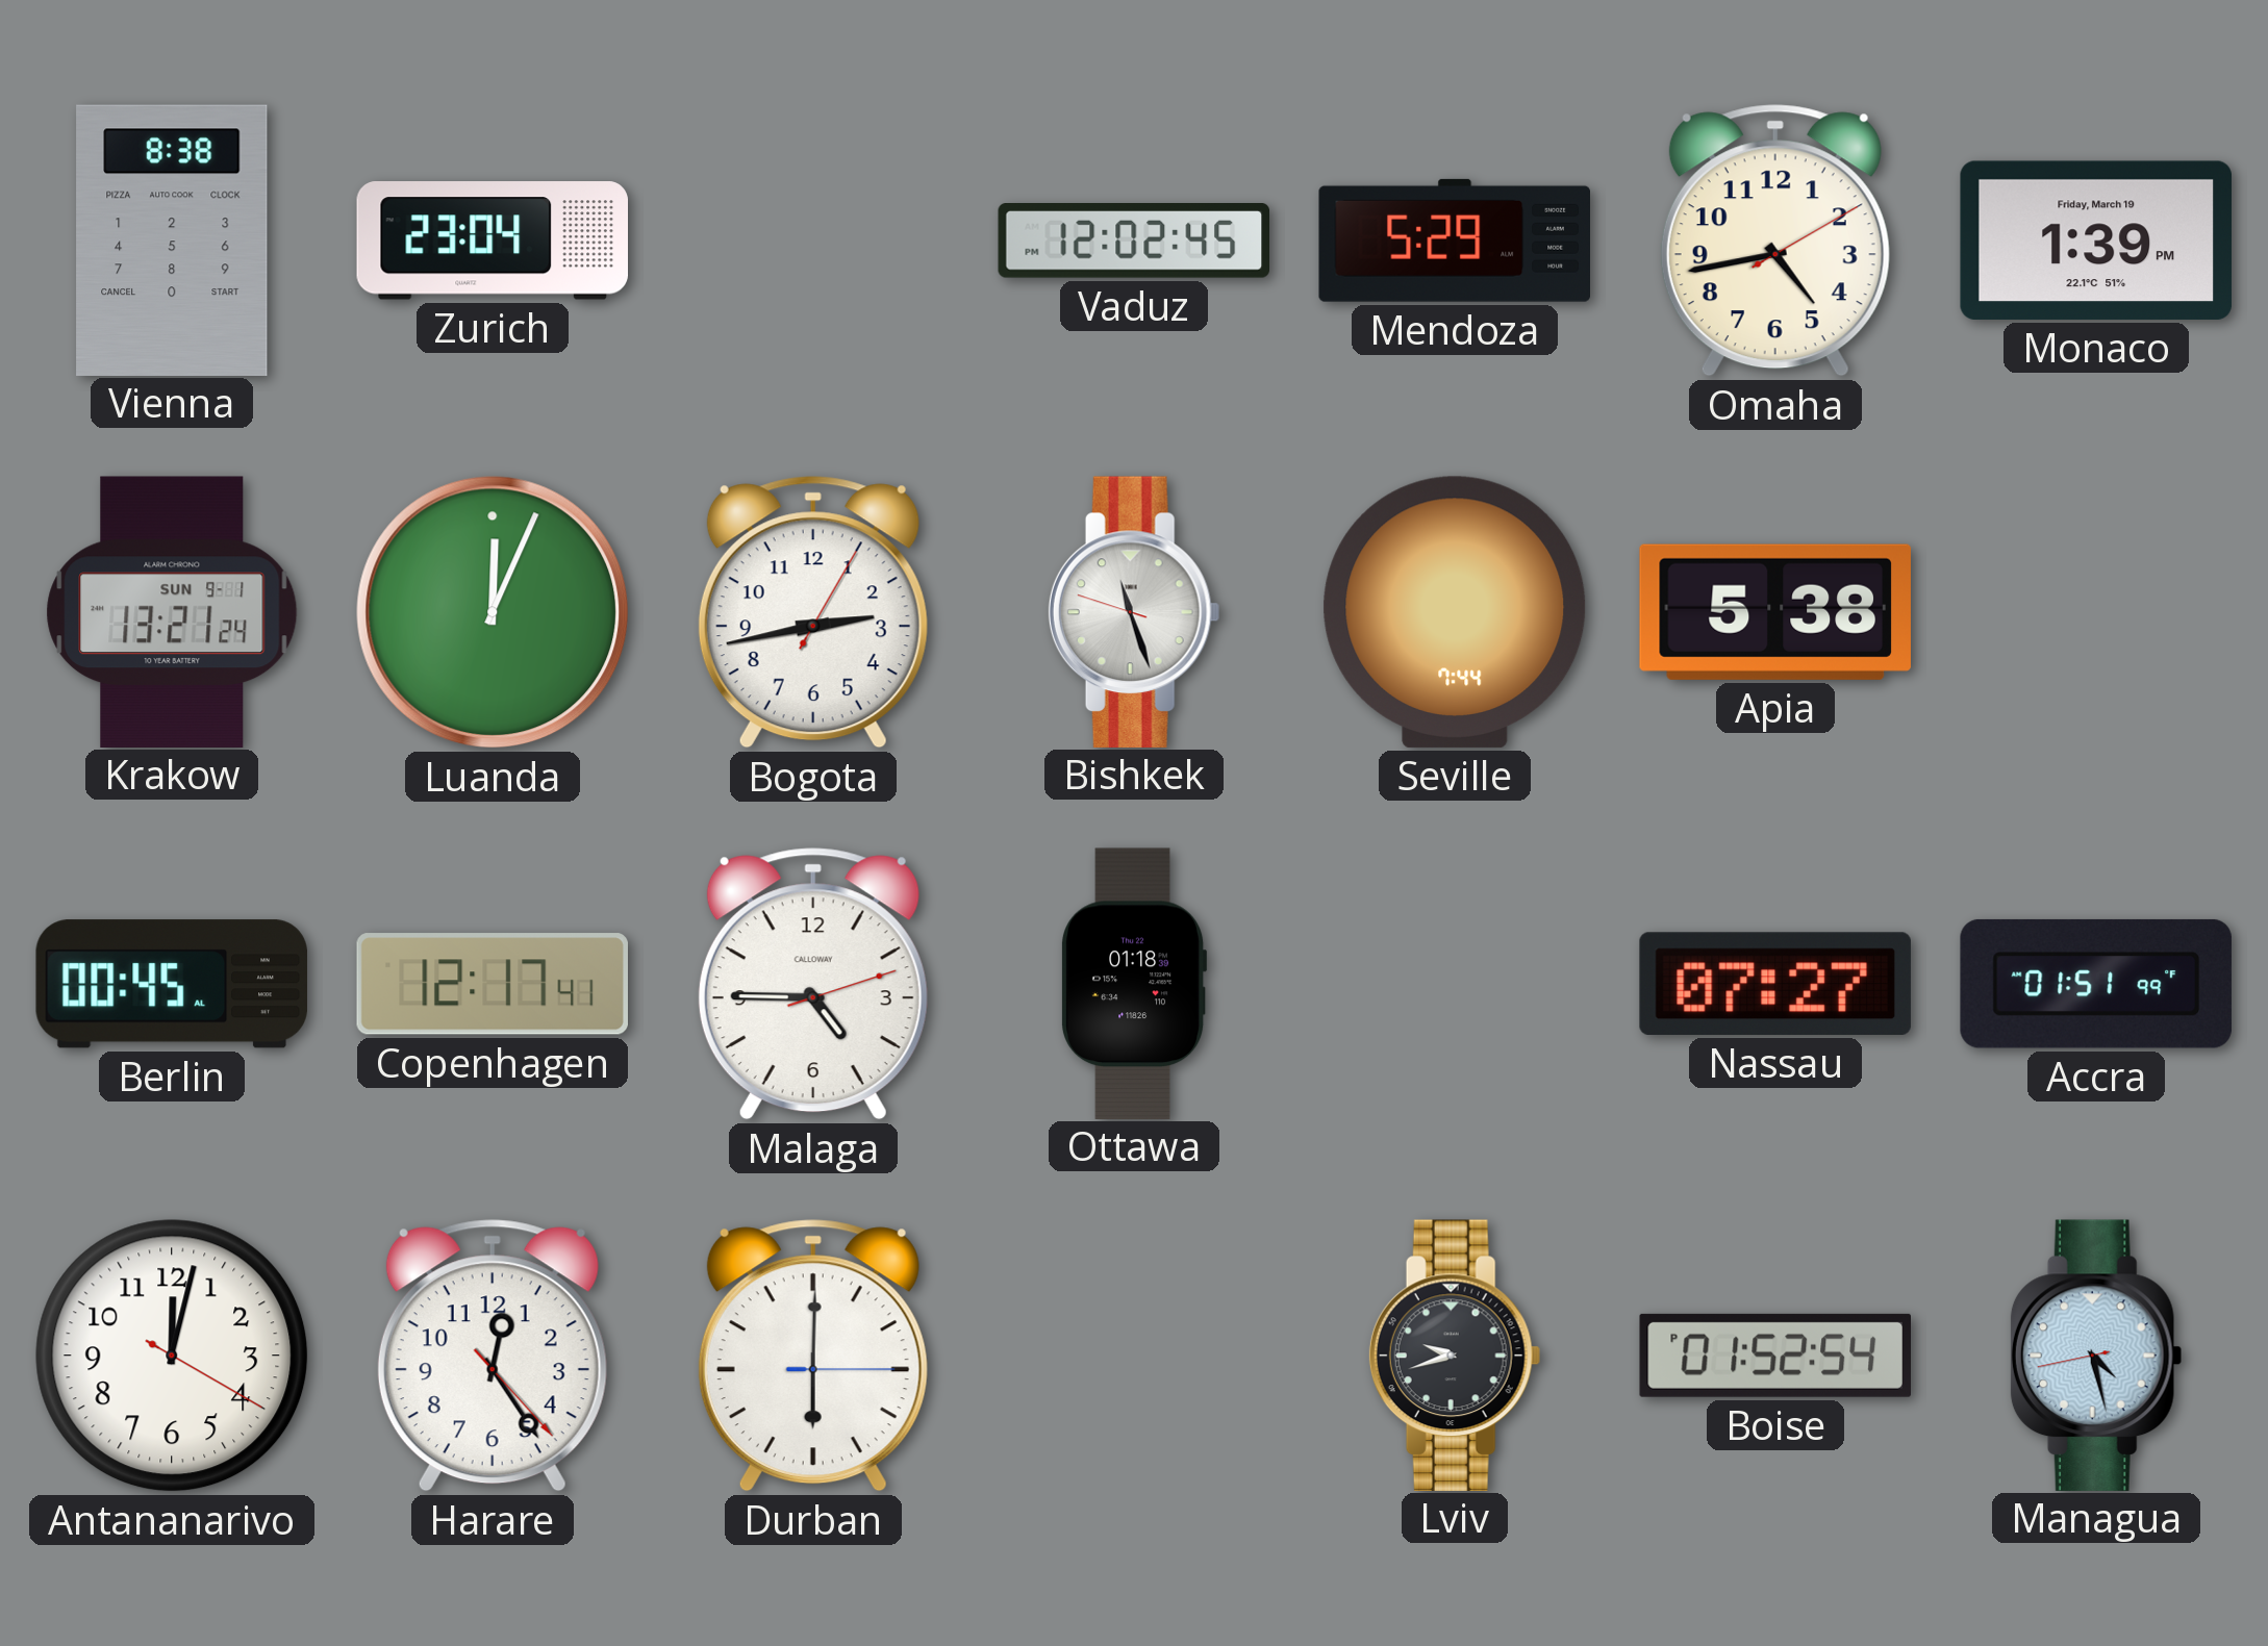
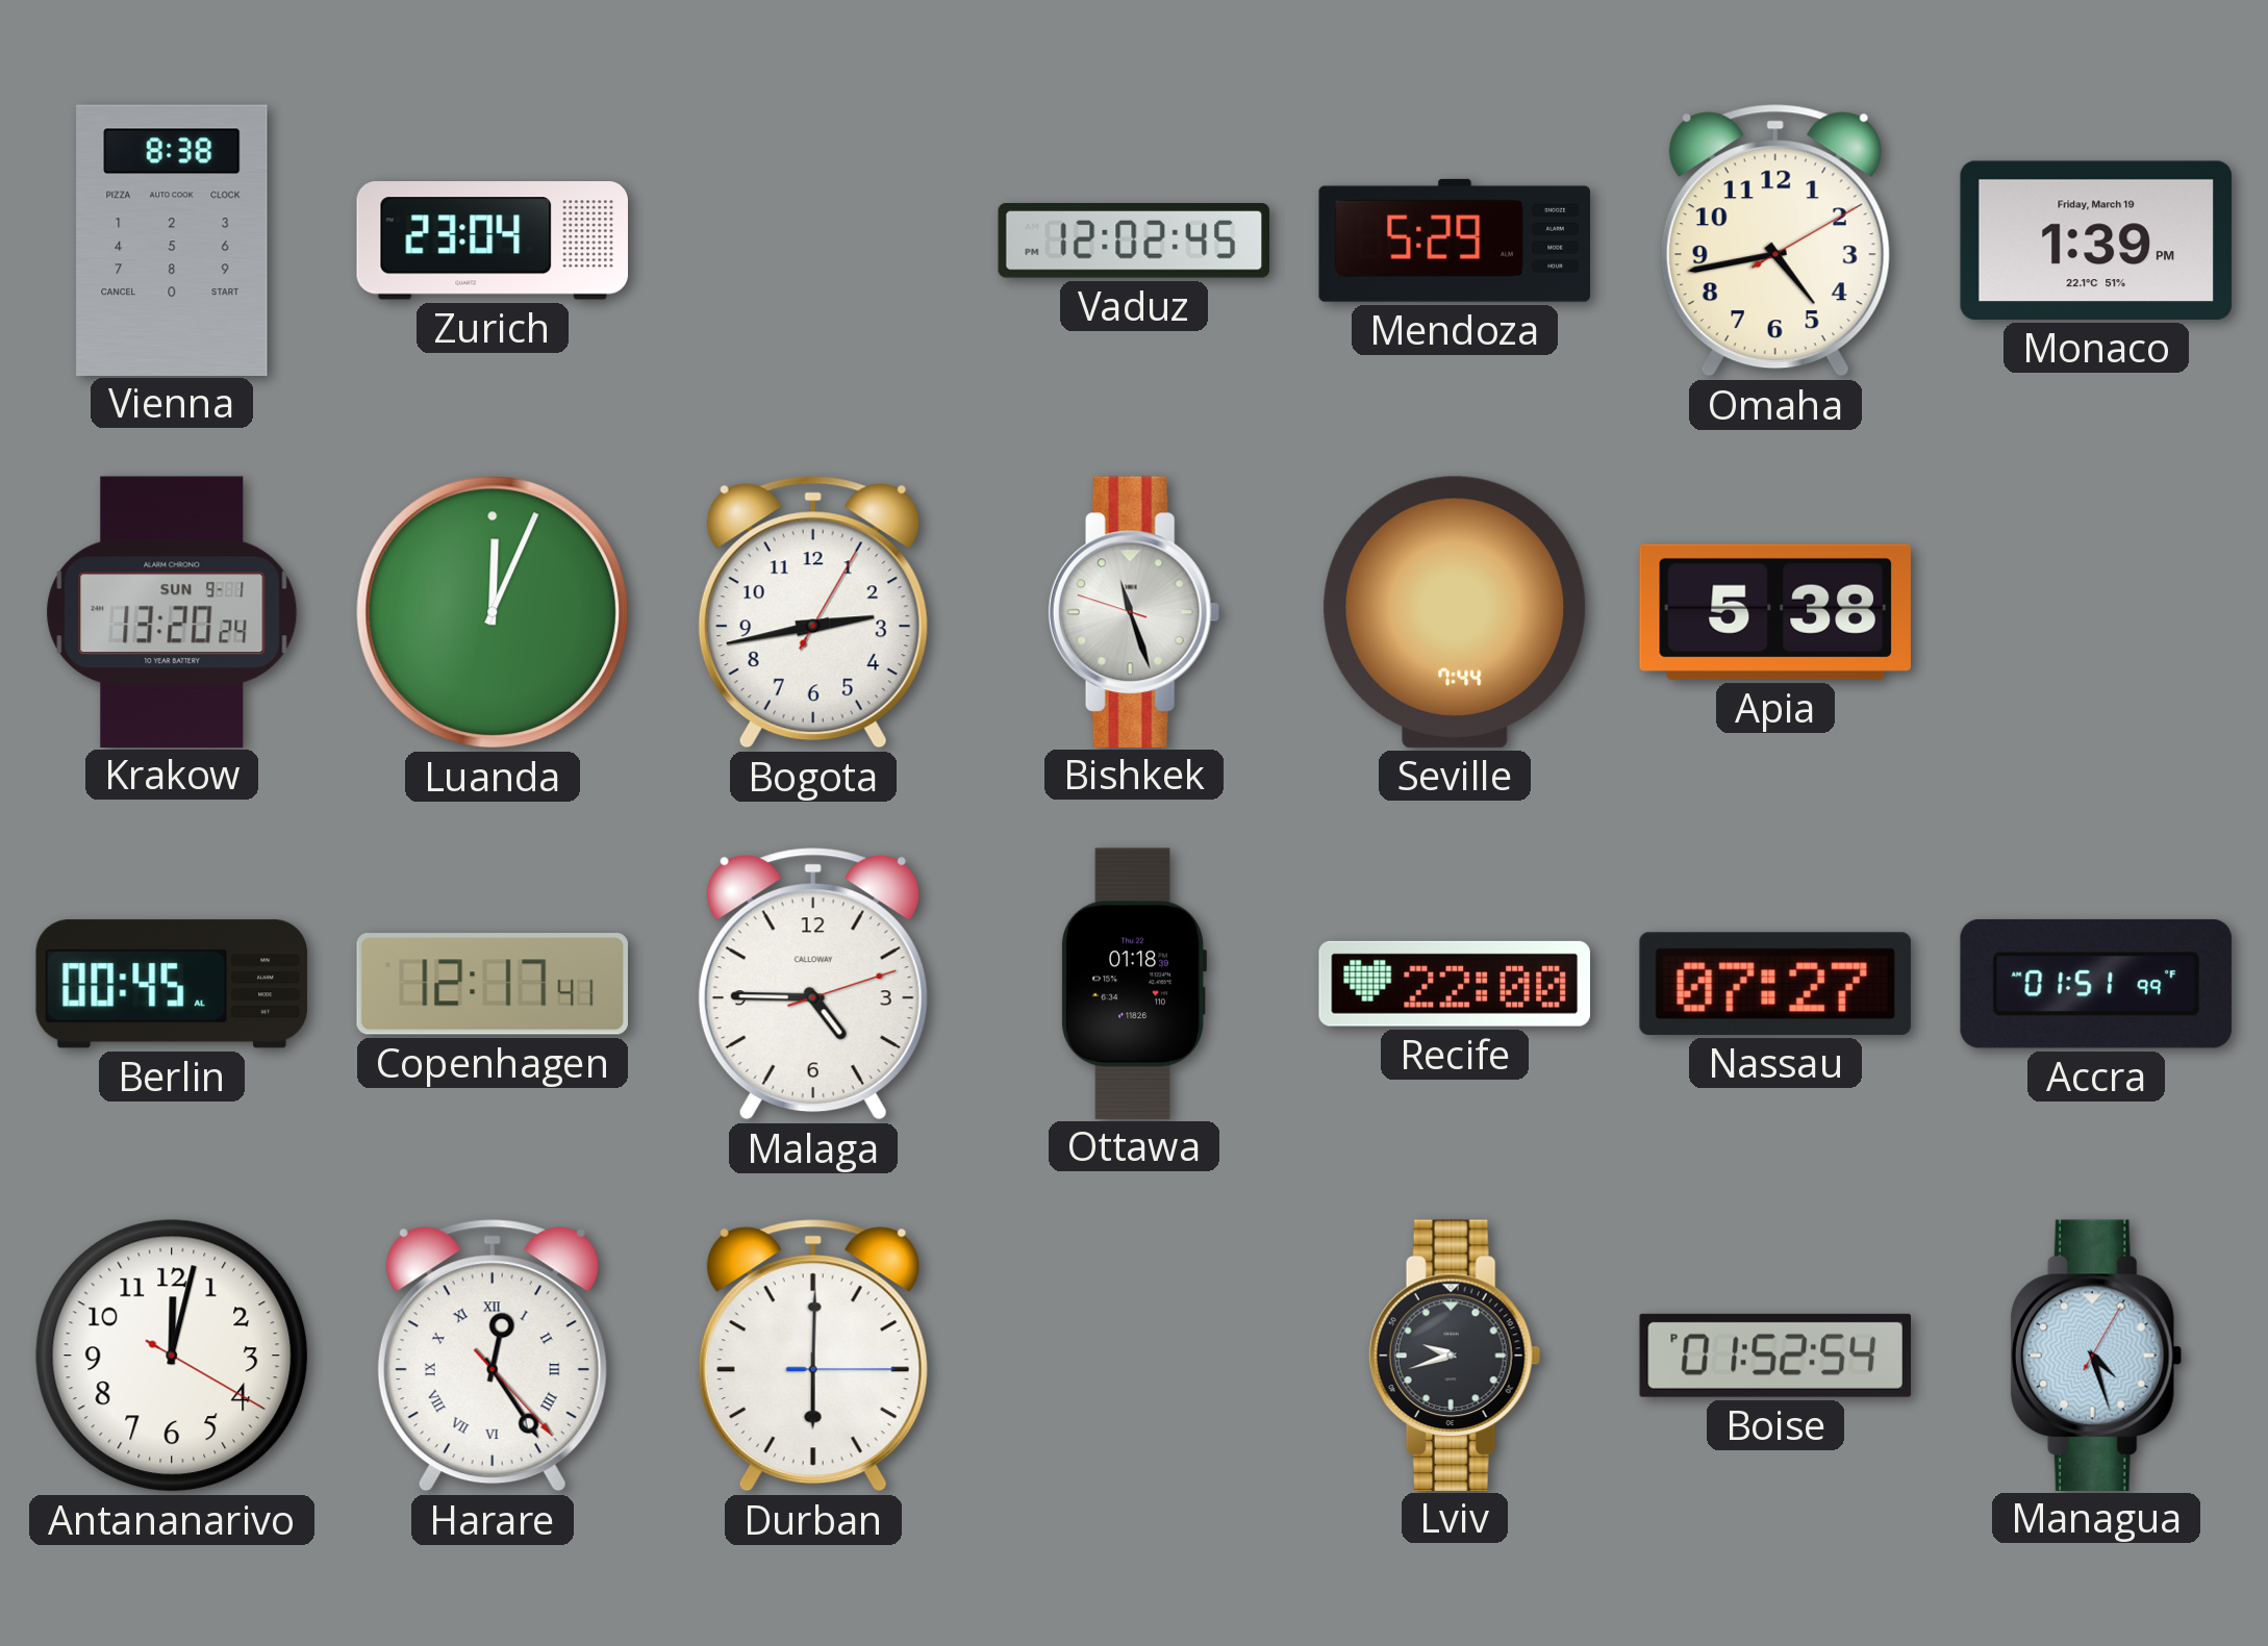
Krakow: 13:21 -> 13:20 (172, 611)
Recife: none -> 22:00 (1455, 984)
Harare numerals: Arabic -> Roman (493, 1356)
Managua: 4:27:43 -> 4:27:05 (2096, 1354)
